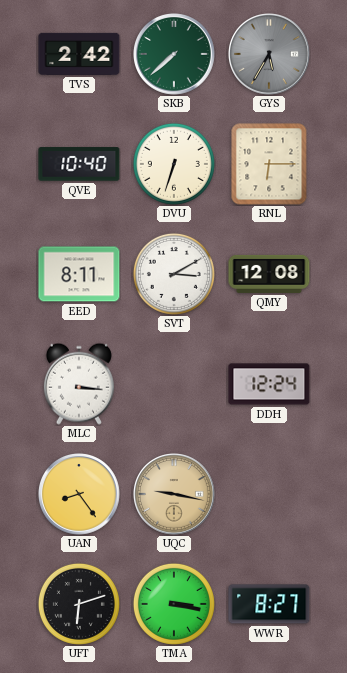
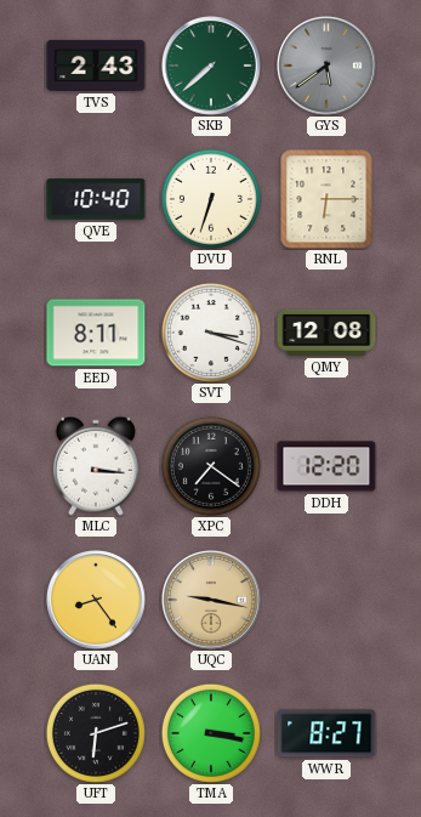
TVS: 2:42 -> 2:43 (96, 66)
GYS: 5:35 -> 5:39 (328, 67)
SVT: 3:10 -> 3:18 (211, 333)
XPC: none -> 7:21 (211, 466)
DDH: 12:24 -> 12:20 (326, 466)
